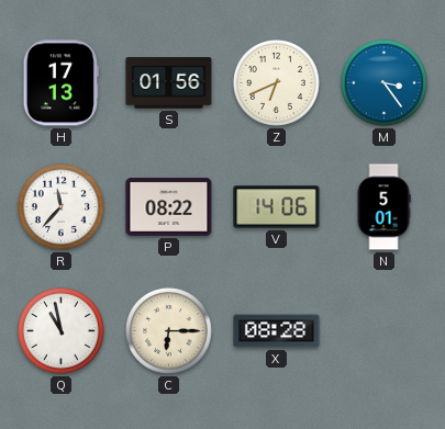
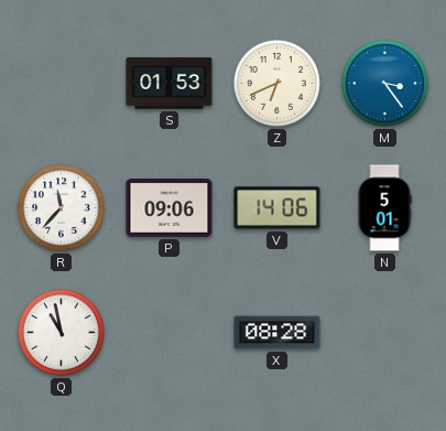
H: 17:13 -> none (60, 83)
S: 01:56 -> 01:53 (170, 84)
P: 08:22 -> 09:06 (170, 208)
C: 6:15 -> none (169, 331)
